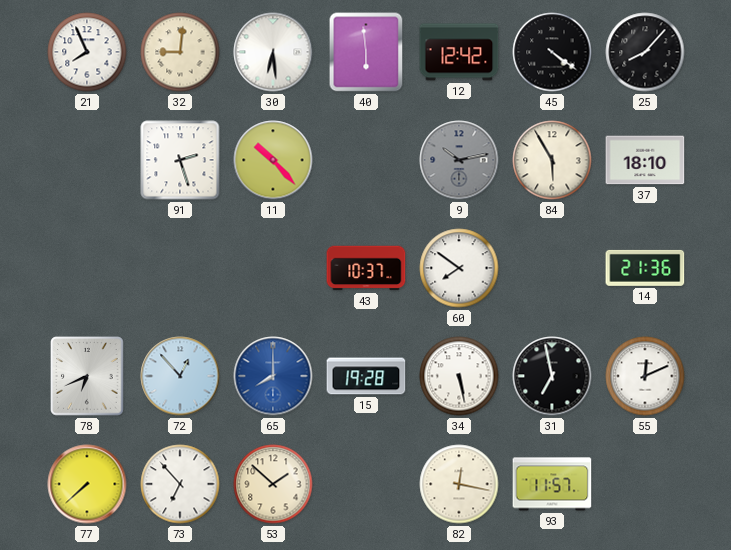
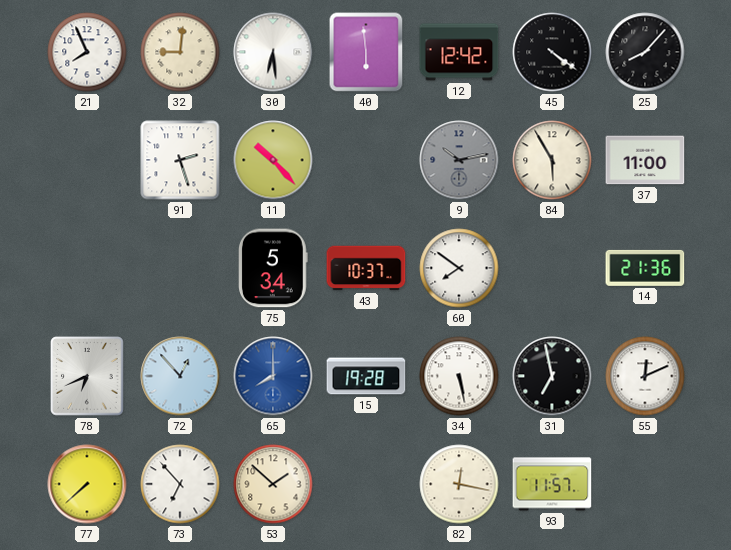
37: 18:10 -> 11:00 (645, 160)
75: none -> 5:34 (274, 268)
